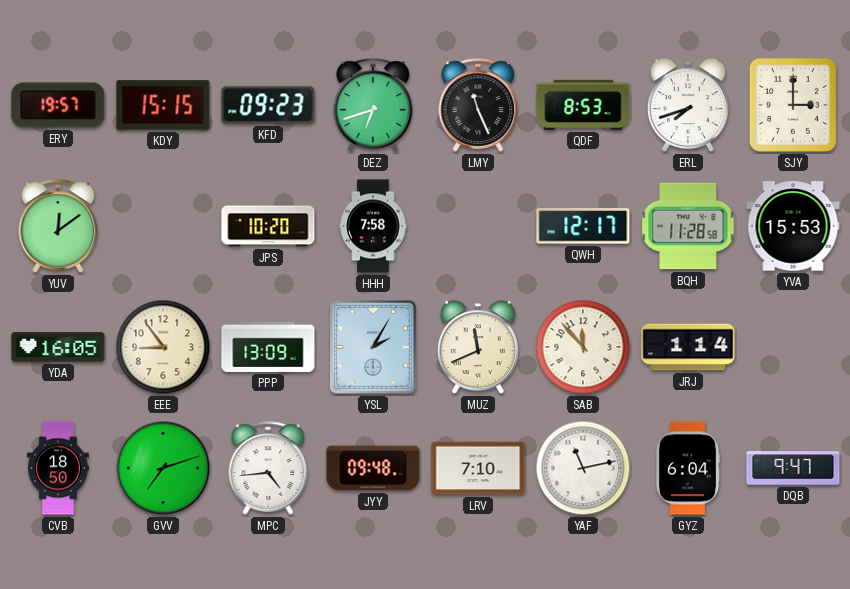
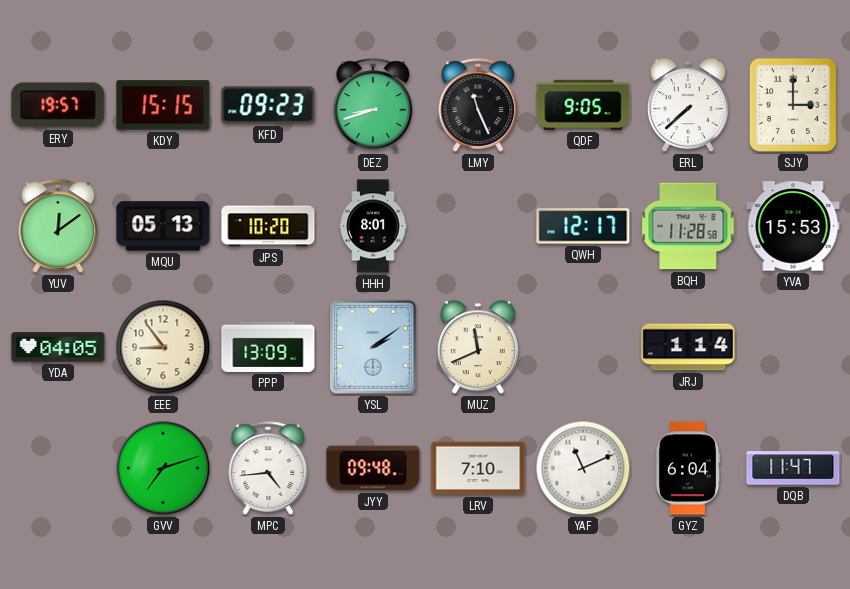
DEZ: 6:42 -> 8:42 (373, 105)
QDF: 8:53 -> 9:05 (583, 105)
ERL: 7:42 -> 7:38 (688, 106)
MQU: none -> 05:13 (163, 226)
HHH: 7:58 -> 8:01 (373, 226)
YDA: 16:05 -> 04:05 (58, 347)
YSL: 2:05 -> 2:09 (373, 347)
SAB: 11:53 -> none (583, 347)
CVB: 18:50 -> none (58, 468)
YAF: 11:13 -> 11:11 (583, 468)
DQB: 9:47 -> 11:47 (793, 468)
